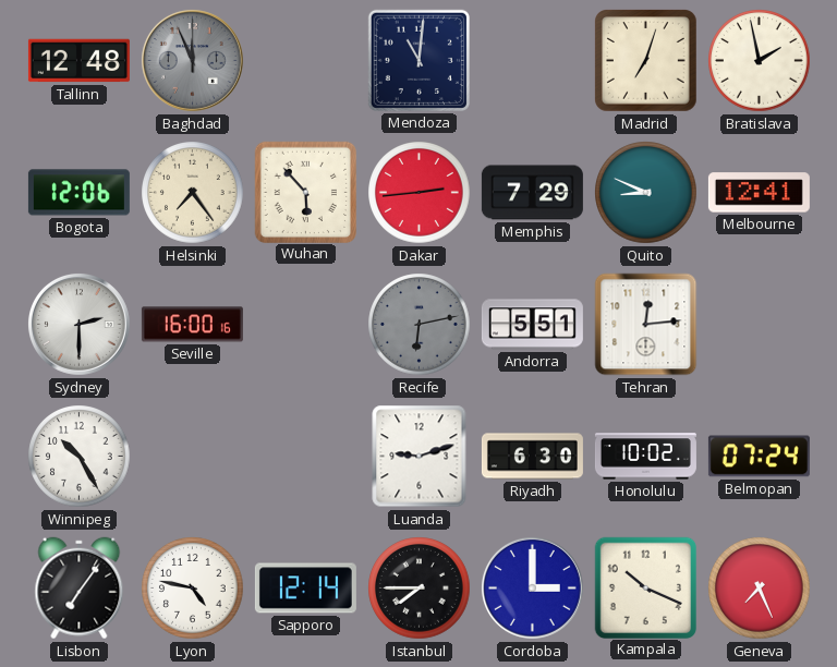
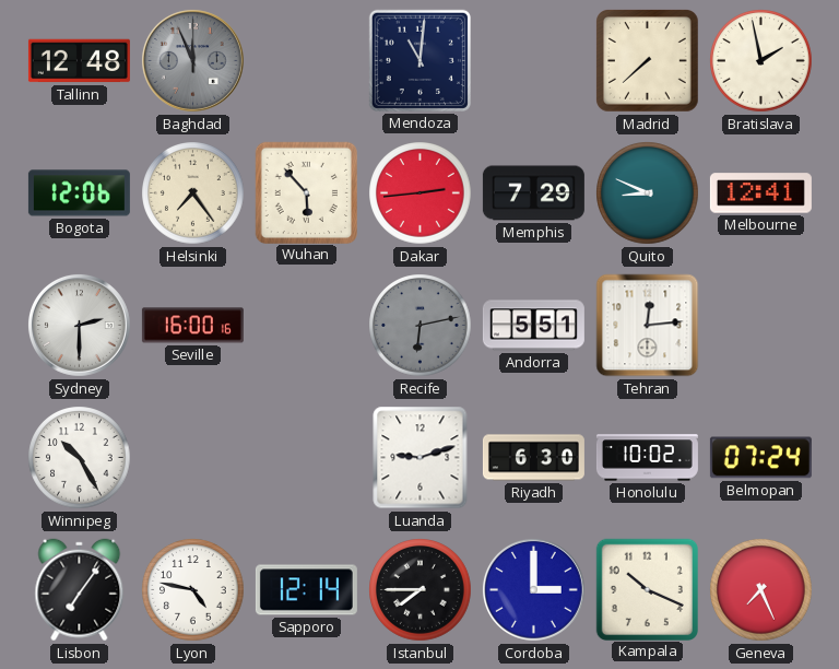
Madrid: 7:03 -> 7:38 (648, 61)
